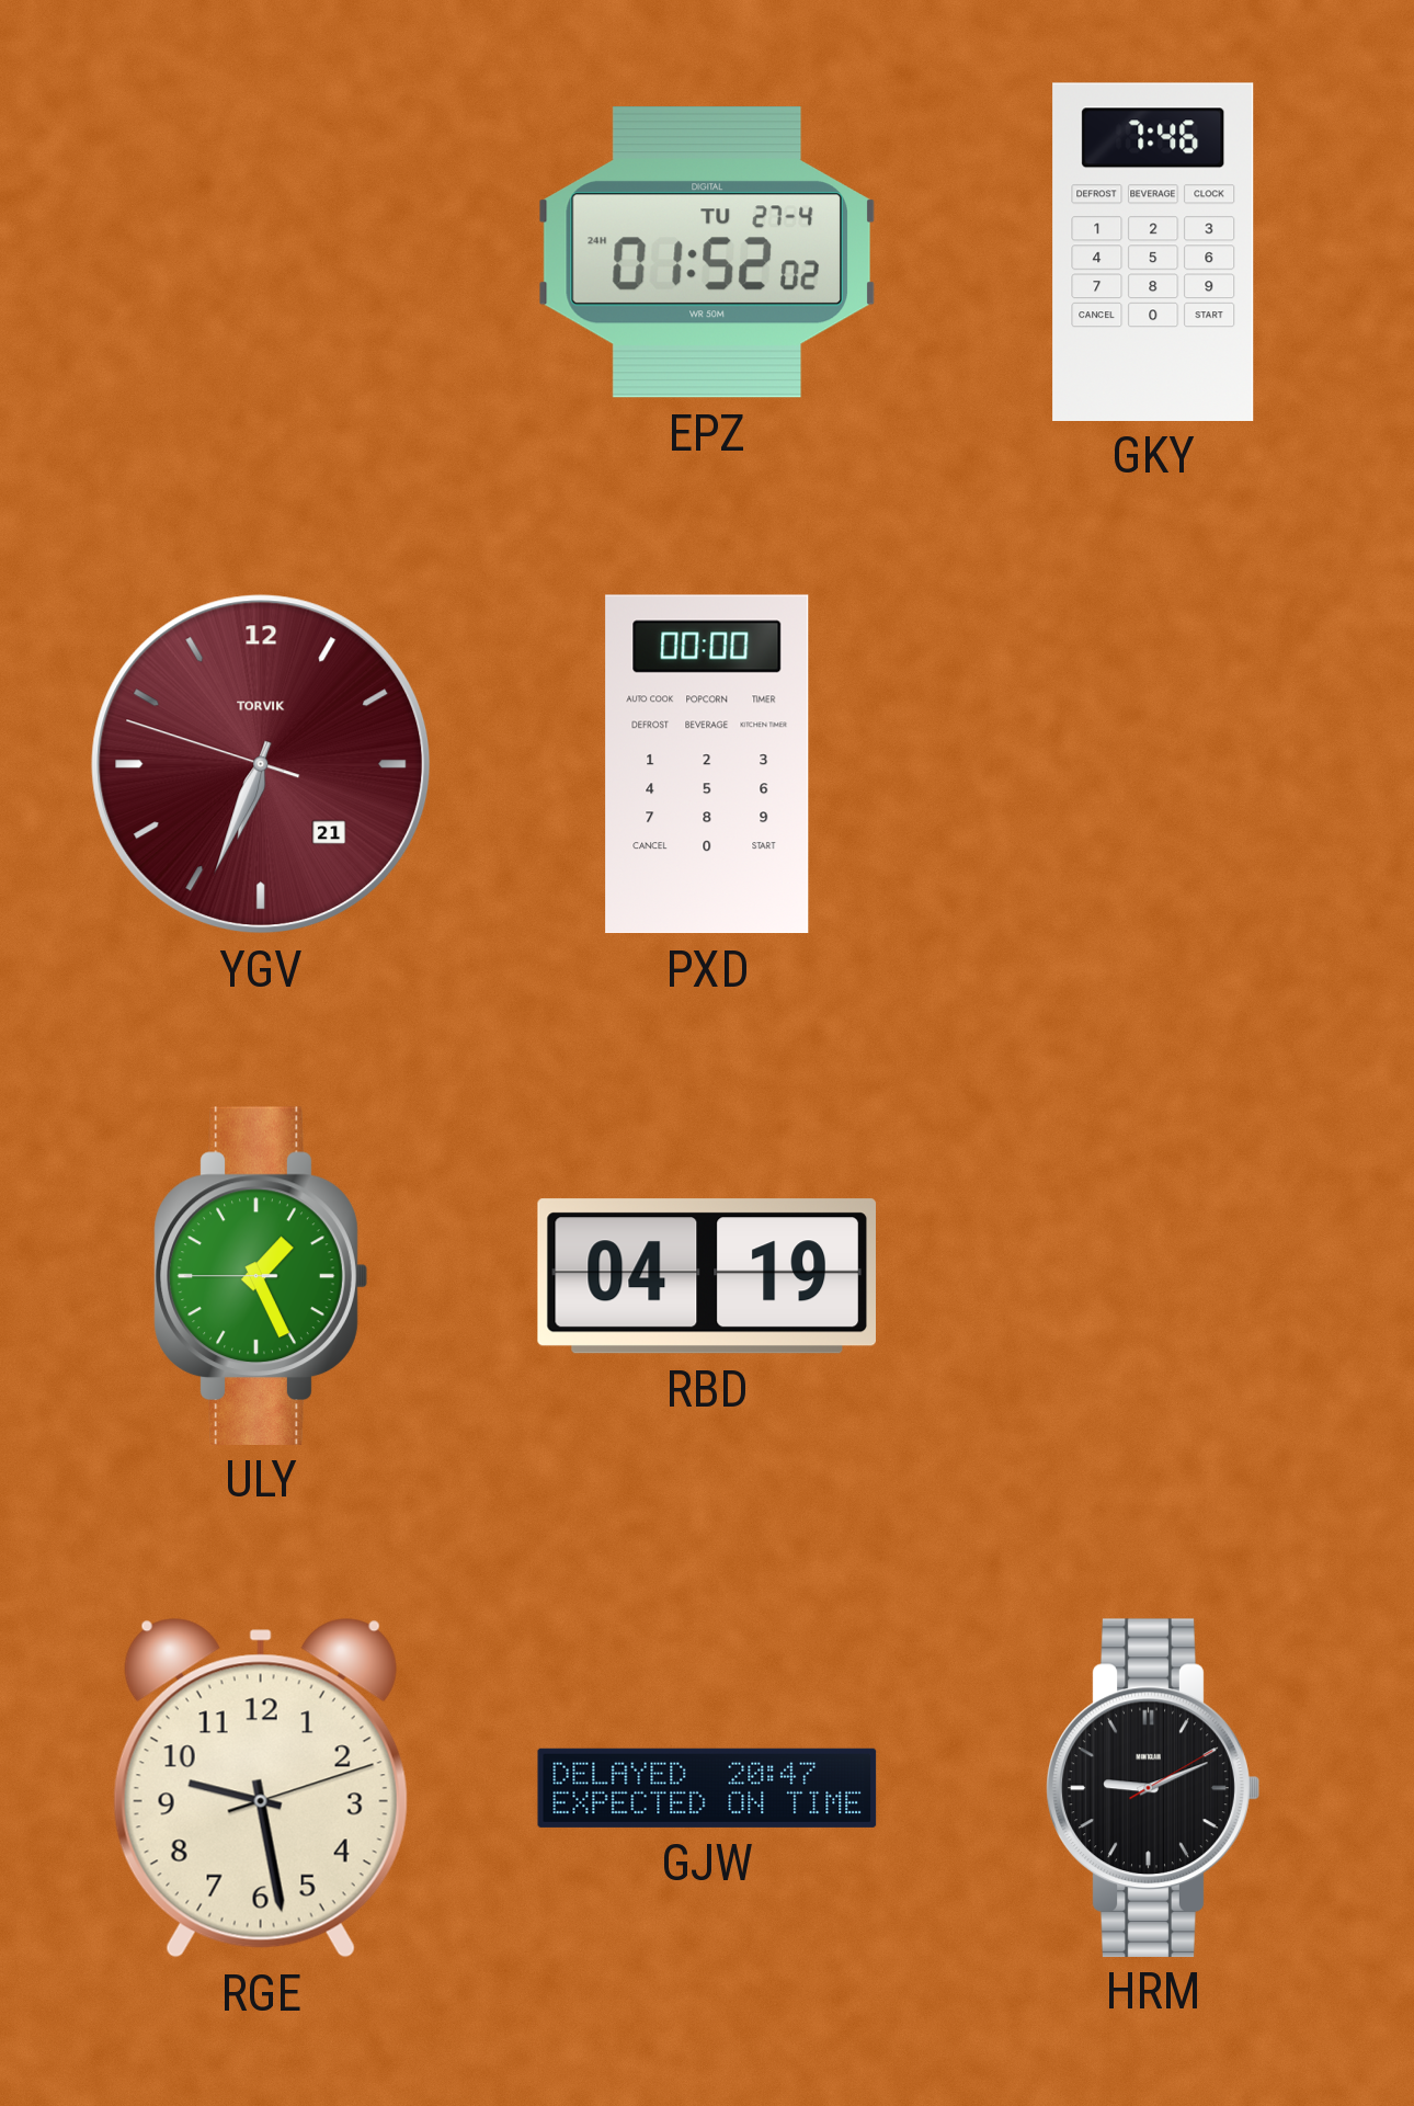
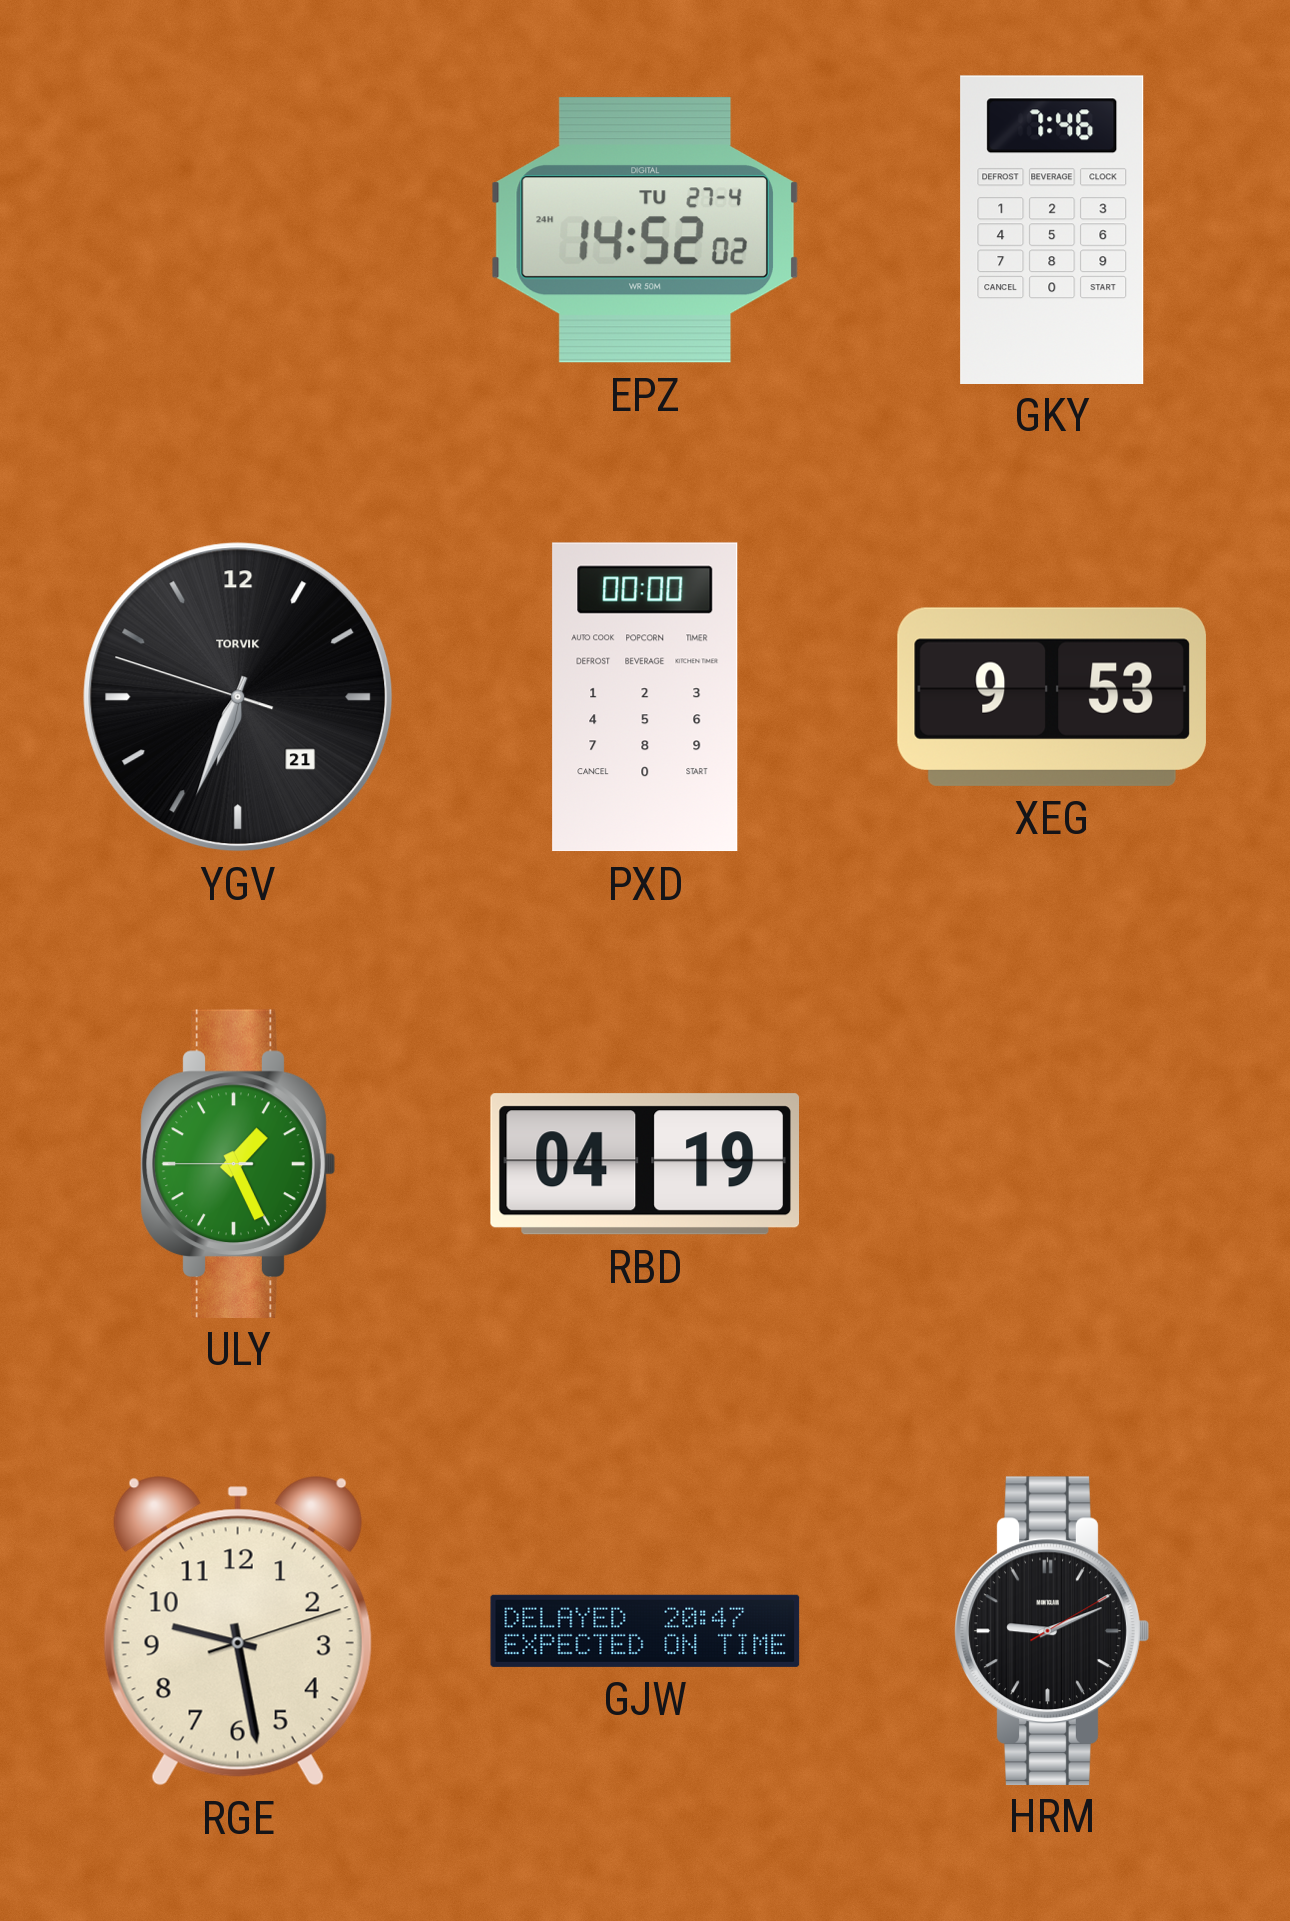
EPZ: 01:52 -> 14:52 (645, 230)
YGV dial: burgundy -> black (238, 697)
XEG: none -> 9:53 (1052, 697)
